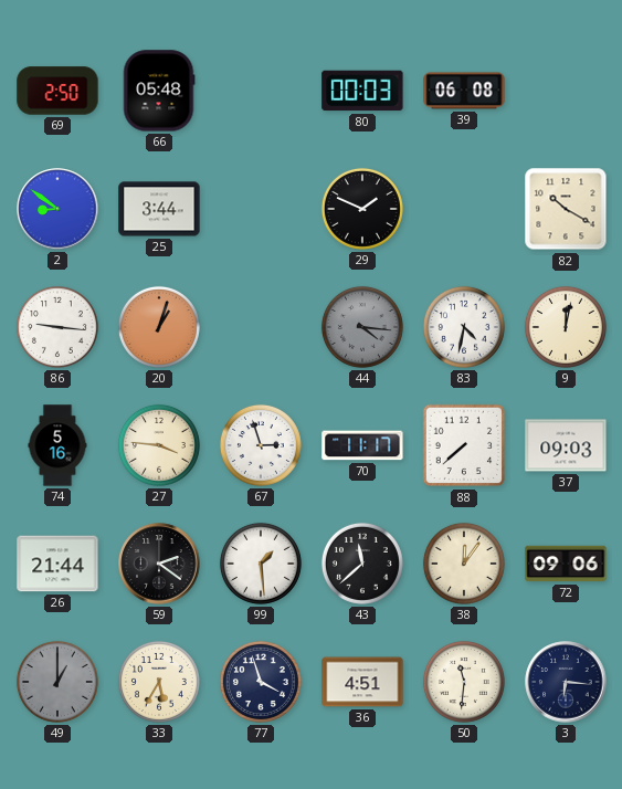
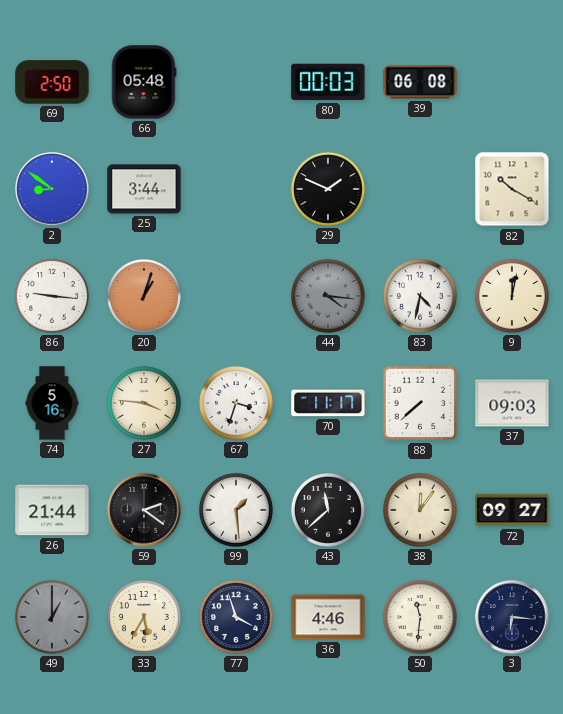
67: 2:57 -> 3:33 (236, 403)
72: 09:06 -> 09:27 (512, 510)
36: 4:51 -> 4:46 (328, 617)
